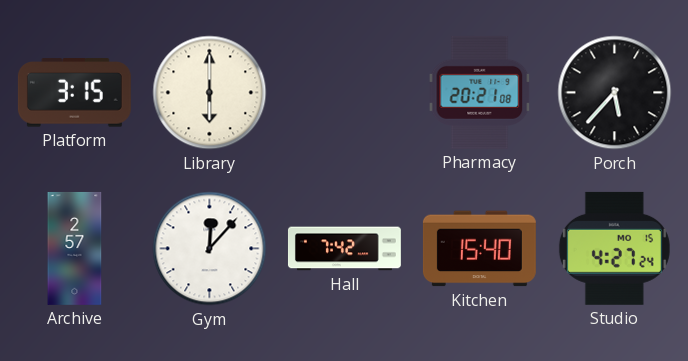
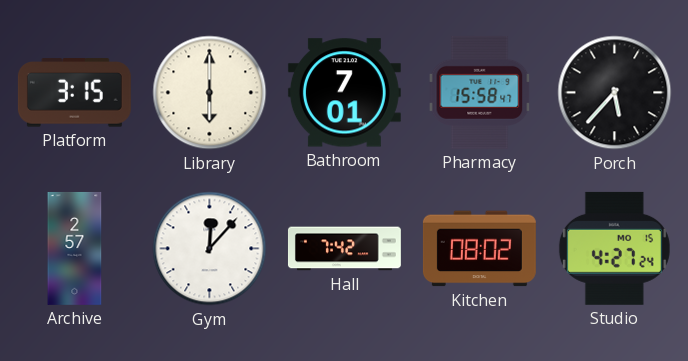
Bathroom: none -> 7:01 (344, 93)
Pharmacy: 20:21 -> 15:58 (480, 92)
Kitchen: 15:40 -> 08:02 (479, 249)
